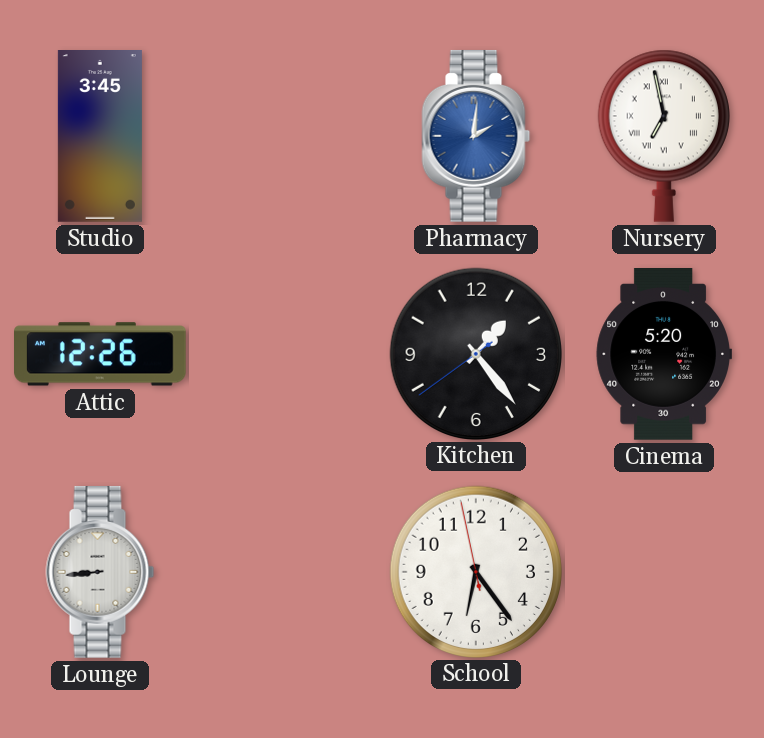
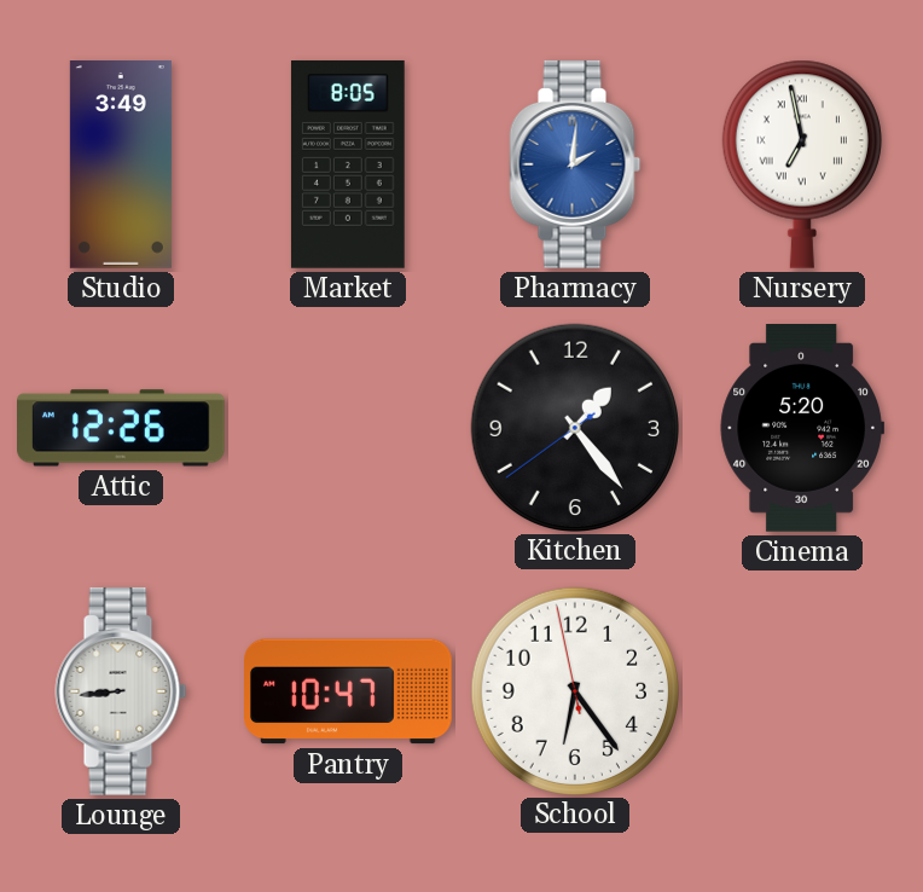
Studio: 3:45 -> 3:49 (121, 166)
Market: none -> 8:05 (348, 164)
Pantry: none -> 10:47 (349, 691)
